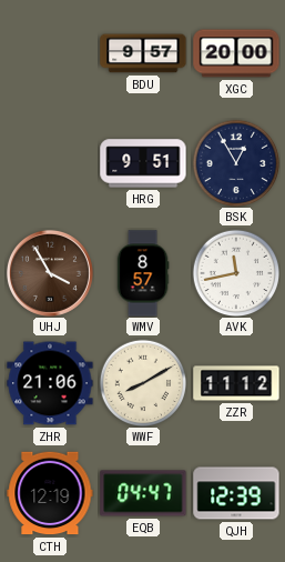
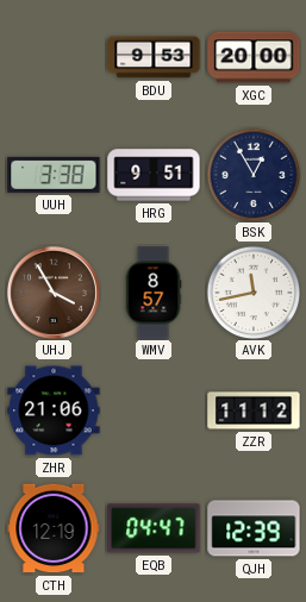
BDU: 9:57 -> 9:53 (154, 57)
UUH: none -> 3:38 (54, 175)
WWF: 8:10 -> none (143, 383)
